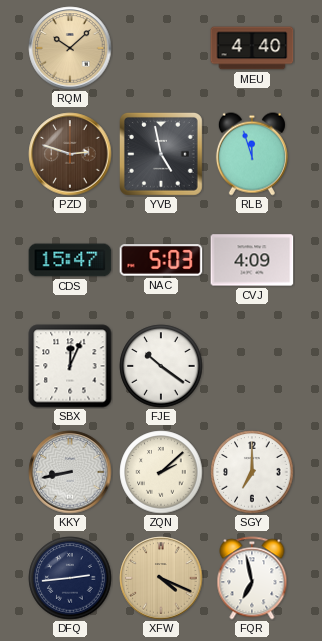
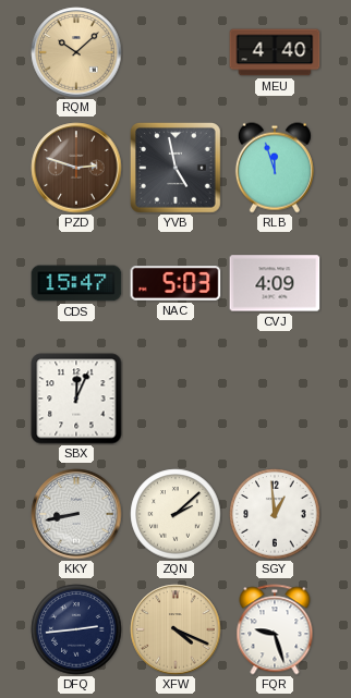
FJE: 10:21 -> none (161, 366)
SGY: 7:00 -> 12:59 (275, 514)
FQR: 6:58 -> 9:27 (275, 629)
